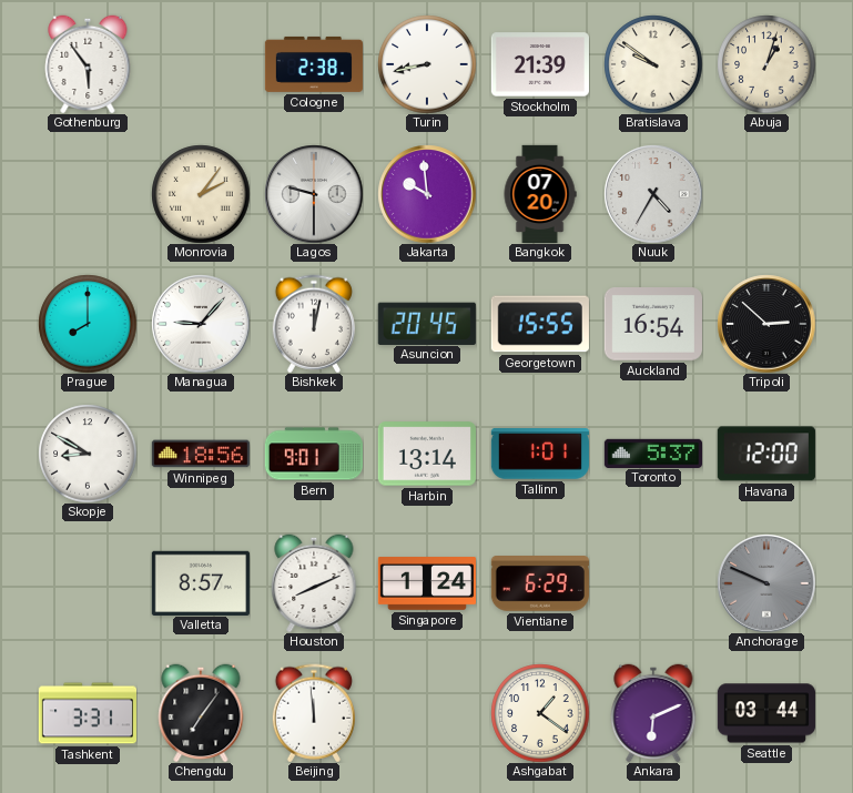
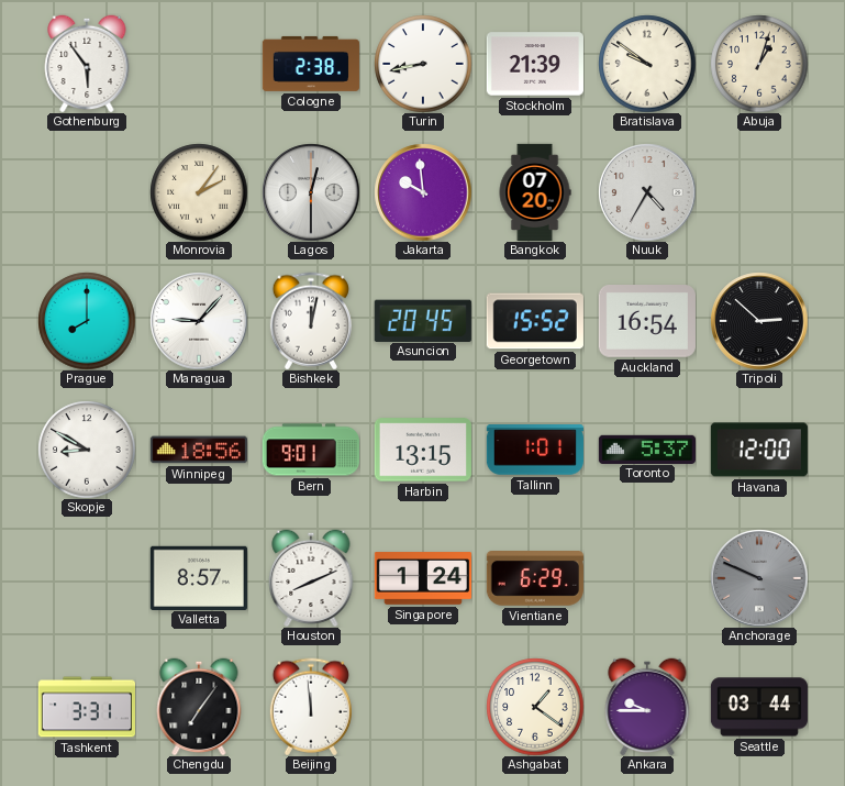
Lagos: 9:30 -> 12:30 (311, 192)
Georgetown: 15:55 -> 15:52 (535, 321)
Harbin: 13:14 -> 13:15 (423, 450)
Ankara: 6:11 -> 9:45 (647, 707)
